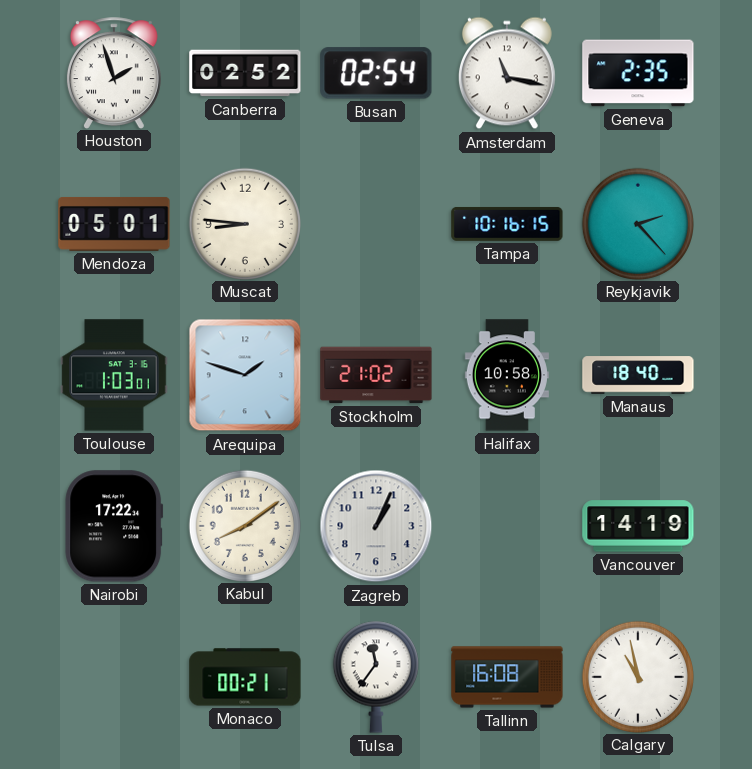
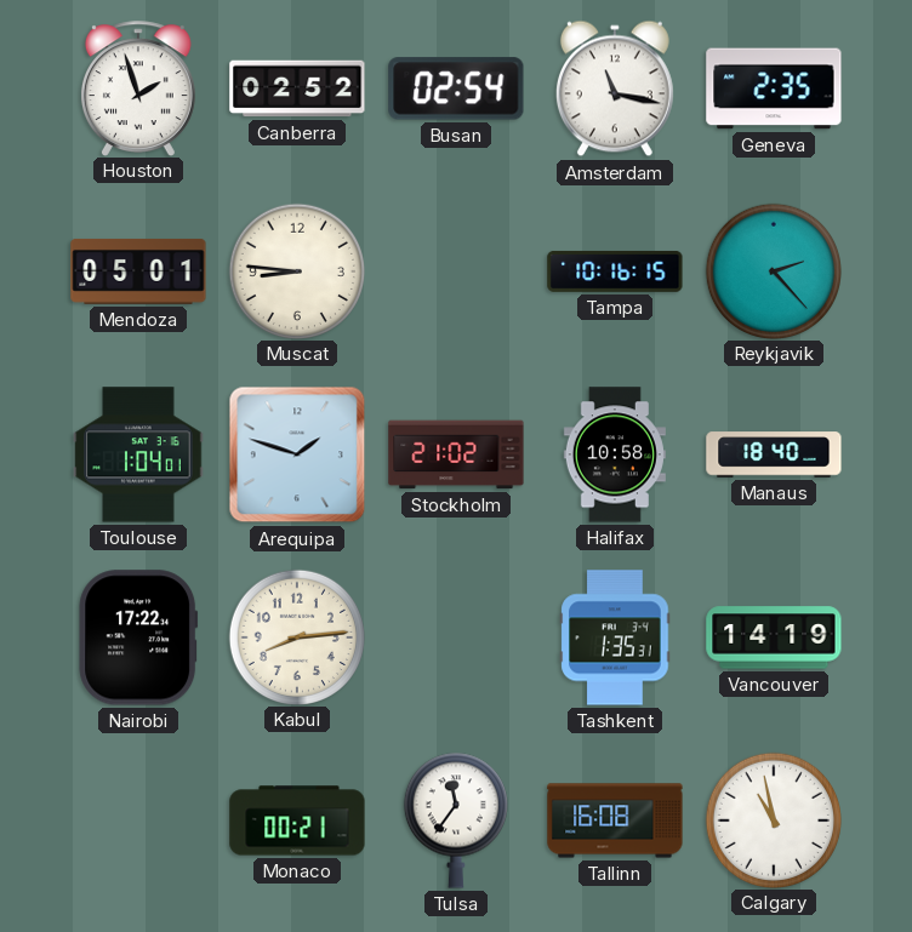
Toulouse: 1:03 -> 1:04 (138, 454)
Kabul: 8:09 -> 8:14 (296, 636)
Zagreb: 1:04 -> none (376, 526)
Tashkent: none -> 1:35 (615, 637)
